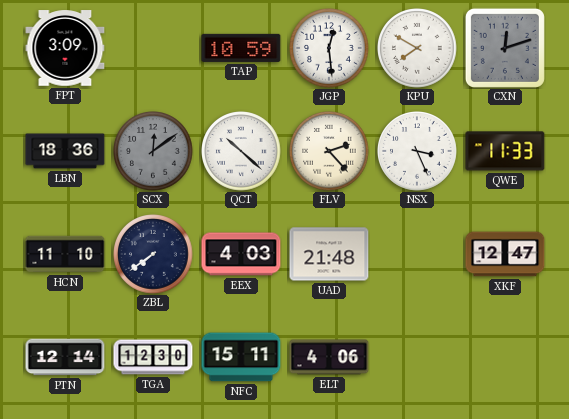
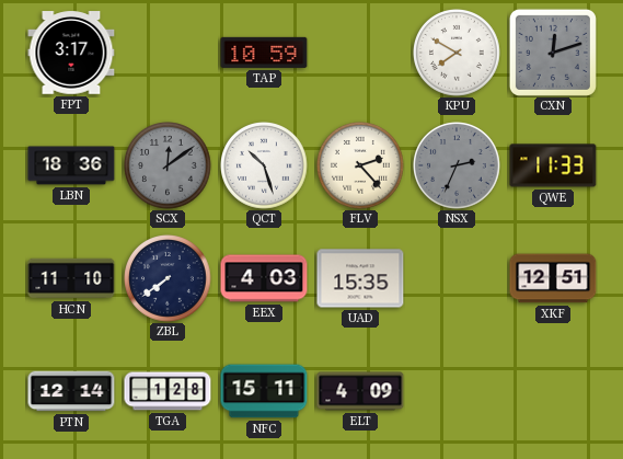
FPT: 3:09 -> 3:17 (71, 53)
JGP: 12:29 -> none (329, 48)
QCT: 10:22 -> 10:27 (264, 165)
NSX: 3:26 -> 2:34 (457, 165)
NSX dial: white -> grey (457, 165)
UAD: 21:48 -> 15:35 (360, 278)
XKF: 12:47 -> 12:51 (553, 278)
TGA: 12:30 -> 1:28 (168, 391)
ELT: 4:06 -> 4:09 (360, 391)
